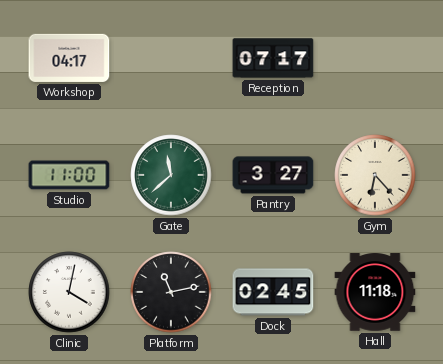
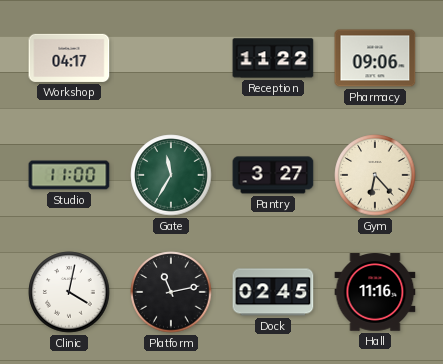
Reception: 07:17 -> 11:22 (273, 58)
Pharmacy: none -> 09:06 (375, 58)
Gate: 11:38 -> 11:35 (171, 175)
Hall: 11:18 -> 11:16 (375, 292)
